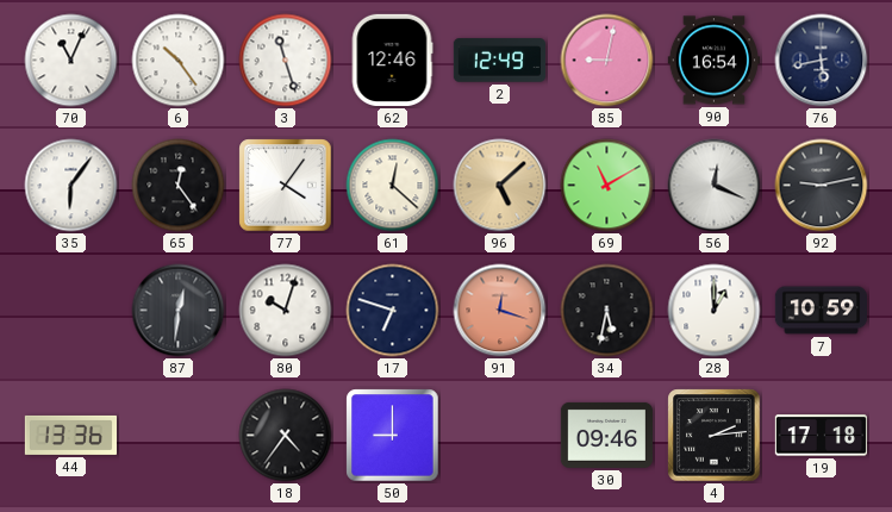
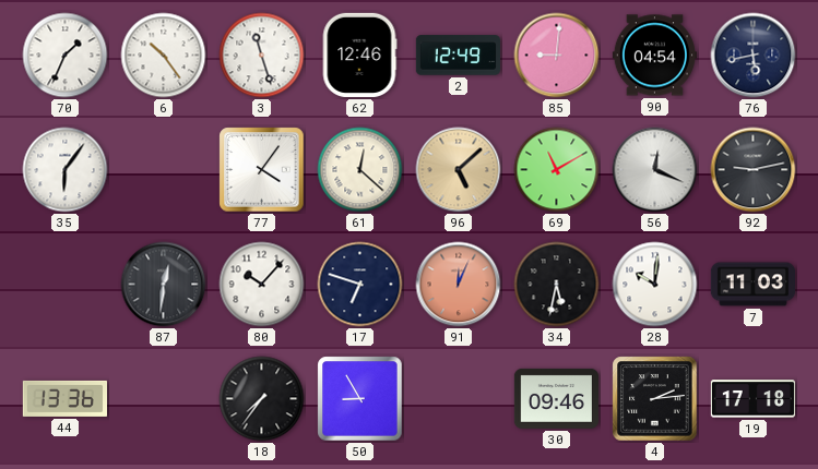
70: 11:04 -> 1:34 (66, 56)
85: 9:02 -> 9:01 (557, 56)
90: 16:54 -> 04:54 (654, 56)
65: 12:24 -> none (179, 186)
80: 10:03 -> 10:07 (262, 285)
91: 12:18 -> 12:04 (459, 285)
28: 1:00 -> 10:01 (655, 285)
7: 10:59 -> 11:03 (752, 285)
18: 4:36 -> 7:36 (262, 399)
50: 9:00 -> 8:55 (360, 399)
